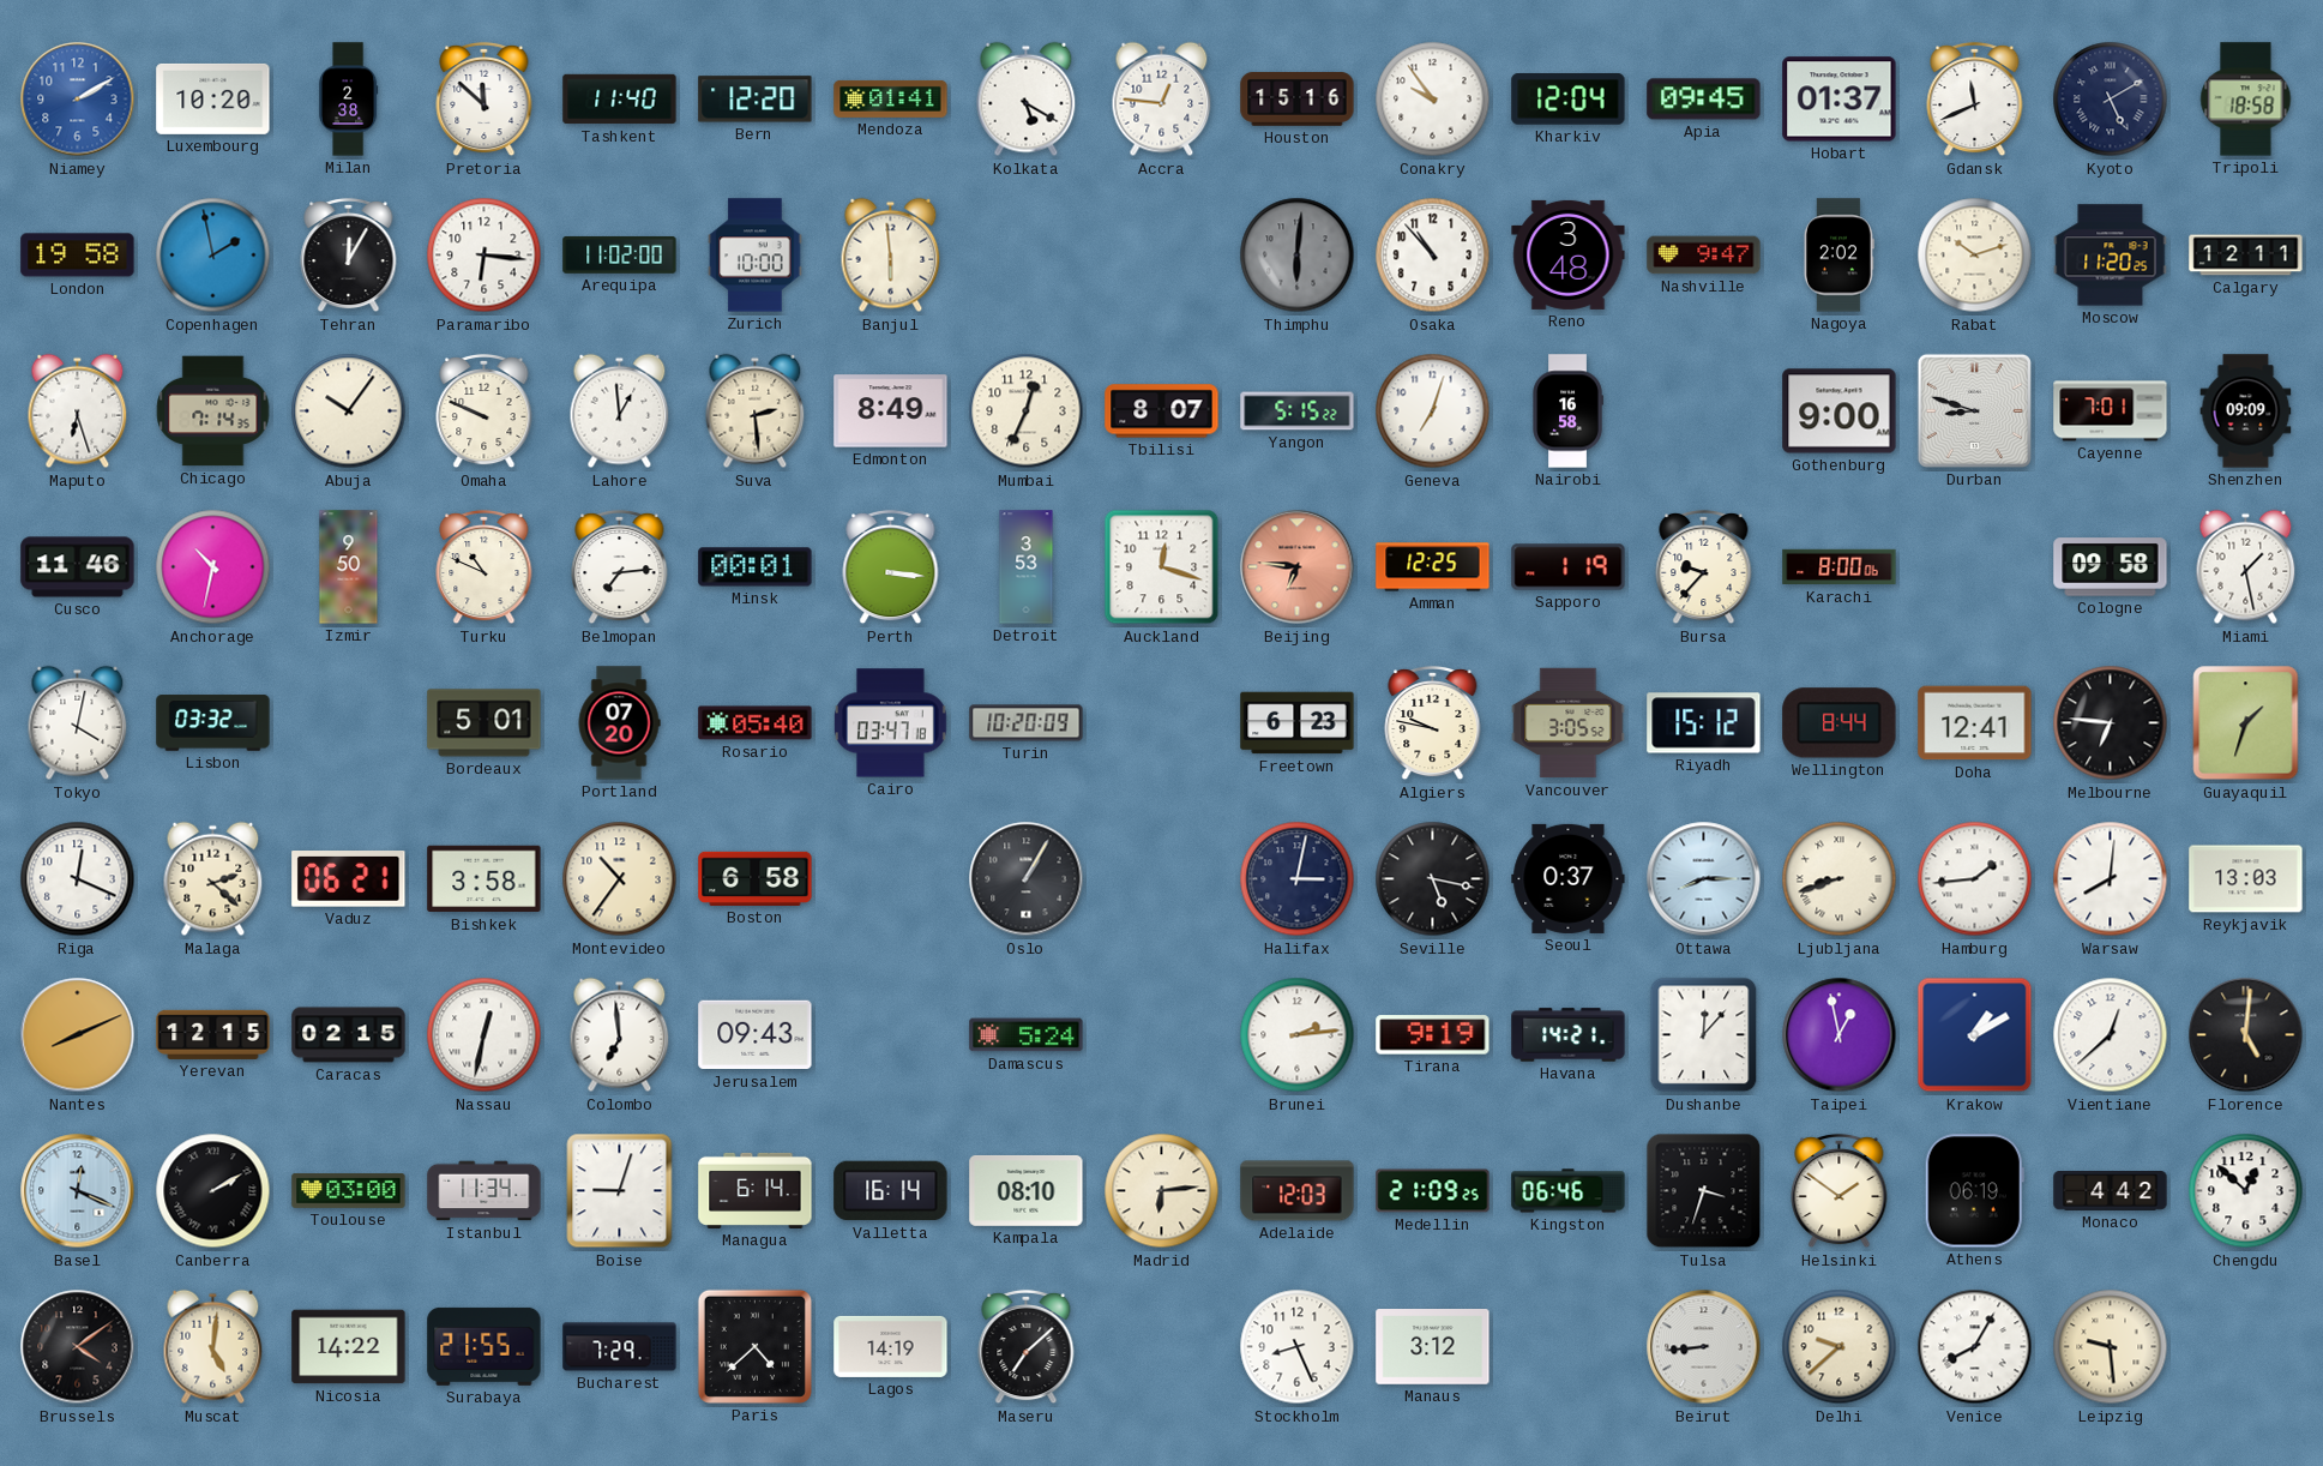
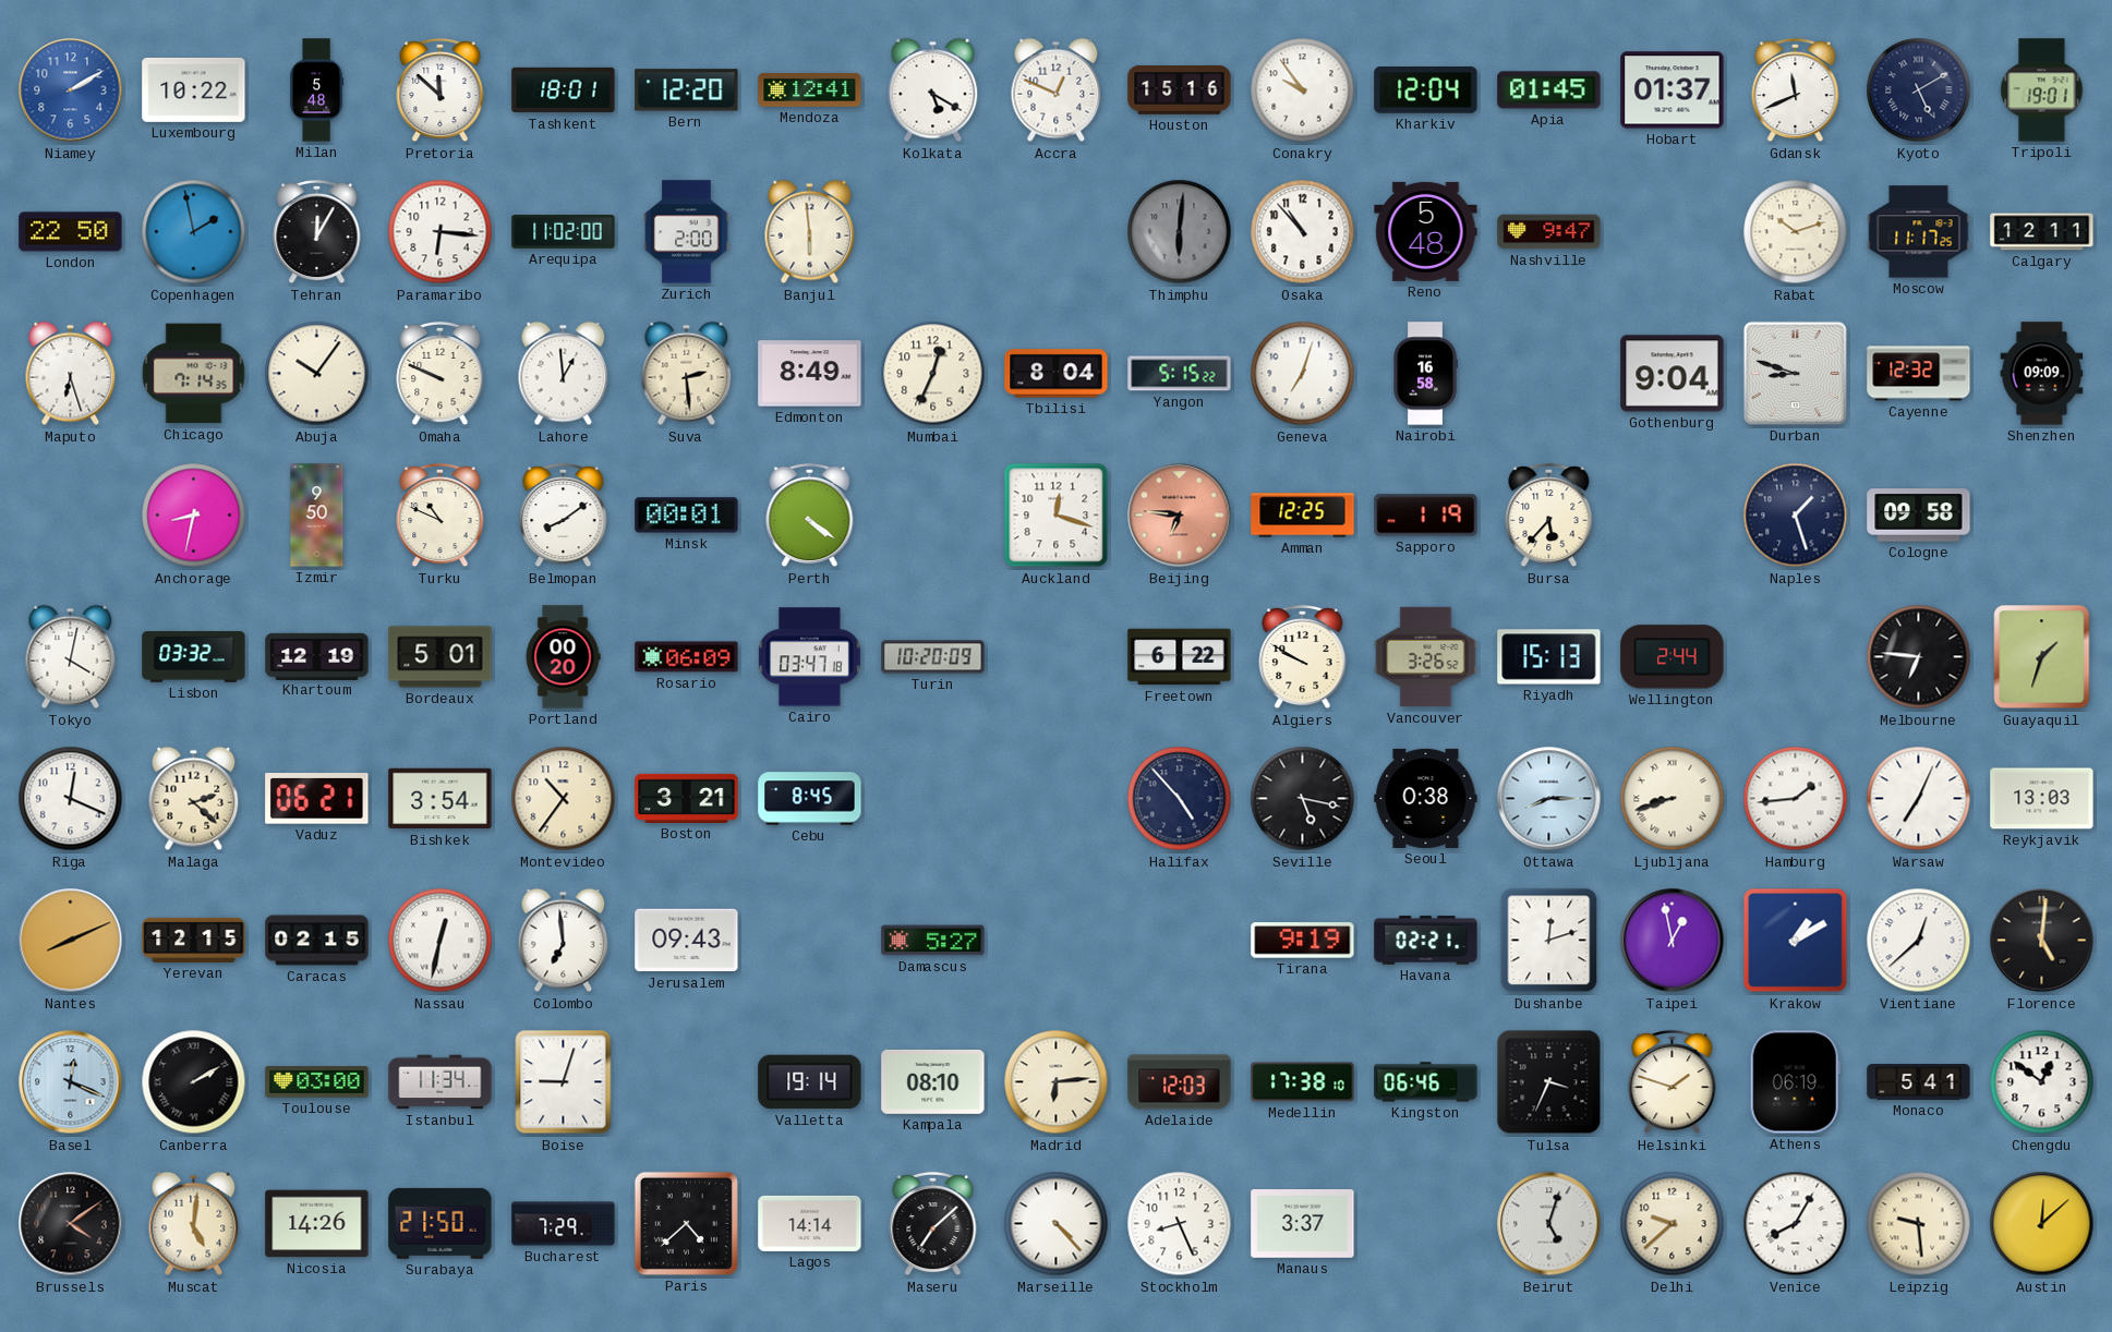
Luxembourg: 10:20 -> 10:22 (194, 89)
Milan: 2:38 -> 5:48 (317, 90)
Tashkent: 11:40 -> 18:01 (564, 90)
Mendoza: 01:41 -> 12:41 (810, 89)
Accra: 12:46 -> 12:49 (1057, 90)
Apia: 09:45 -> 01:45 (1549, 90)
Tripoli: 18:58 -> 19:01 (2042, 90)
London: 19:58 -> 22:50 (71, 232)
Zurich: 10:00 -> 2:00 (687, 232)
Reno: 3:48 -> 5:48 (1426, 231)
Nagoya: 2:02 -> none (1838, 256)
Moscow: 11:20 -> 11:17 (1919, 232)
Tbilisi: 8:07 -> 8:04 (1057, 374)
Gothenburg: 9:00 -> 9:04 (1673, 374)
Cayenne: 7:01 -> 12:32 (1919, 374)
Cusco: 11:46 -> none (78, 567)
Anchorage: 10:32 -> 8:32 (194, 516)
Belmopan: 7:14 -> 8:09 (564, 516)
Perth: 3:16 -> 4:21 (810, 516)
Detroit: 3:53 -> none (1027, 567)
Bursa: 9:37 -> 5:37 (1549, 516)
Karachi: 8:00 -> none (1840, 567)
Naples: none -> 1:27 (1796, 516)
Miami: 1:28 -> none (2246, 567)
Khartoum: none -> 12:19 (317, 656)
Portland: 07:20 -> 00:20 (563, 657)
Rosario: 05:40 -> 06:09 (687, 657)
Freetown: 6:23 -> 6:22 (1180, 657)
Algiers: 9:47 -> 9:50 (1303, 657)
Vancouver: 3:05 -> 3:26 (1426, 657)
Riyadh: 15:12 -> 15:13 (1549, 657)
Wellington: 8:44 -> 2:44 (1673, 657)
Doha: 12:41 -> none (1975, 723)
Bishkek: 3:58 -> 3:54 (440, 799)
Boston: 6:58 -> 3:21 (687, 798)
Cebu: none -> 8:45 (810, 799)
Oslo: 1:05 -> none (1027, 879)
Halifax: 3:02 -> 4:53 (1180, 799)
Seoul: 0:37 -> 0:38 (1426, 798)
Warsaw: 8:01 -> 7:04 (1919, 799)
Damascus: 5:24 -> 5:27 (933, 941)
Brunei: 2:14 -> none (1298, 1035)
Havana: 14:21 -> 02:21 (1426, 941)
Dushanbe: 12:07 -> 12:12 (1549, 941)
Managua: 6:14 -> none (756, 1190)
Valletta: 16:14 -> 19:14 (810, 1082)
Medellin: 21:09 -> 17:38 (1303, 1082)
Tulsa: 3:33 -> 3:34 (1549, 1082)
Helsinki: 1:51 -> 1:48 (1673, 1082)
Monaco: 4:42 -> 5:41 (1919, 1082)
Chengdu: 12:52 -> 12:51 (2042, 1082)
Nicosia: 14:22 -> 14:26 (317, 1224)
Surabaya: 21:55 -> 21:50 (440, 1223)
Lagos: 14:19 -> 14:14 (810, 1223)
Marseille: none -> 4:23 (1057, 1224)
Manaus: 3:12 -> 3:37 (1303, 1224)
Beirut: 8:44 -> 5:03 (1549, 1224)
Austin: none -> 12:08 (2042, 1224)
